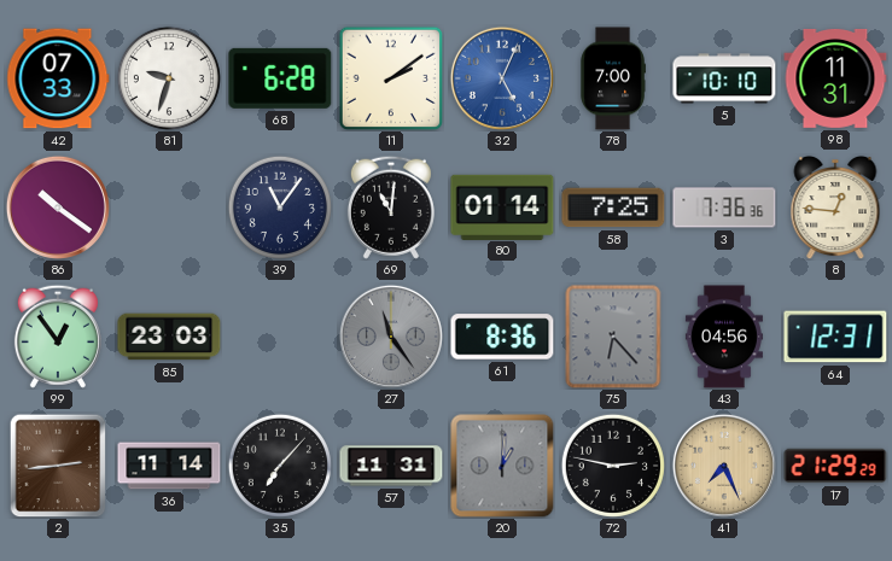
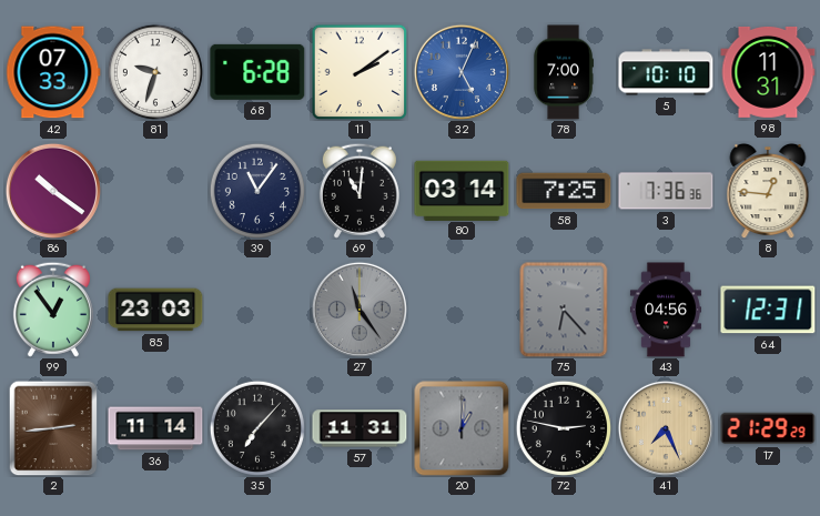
80: 01:14 -> 03:14 (462, 190)
61: 8:36 -> none (502, 337)
